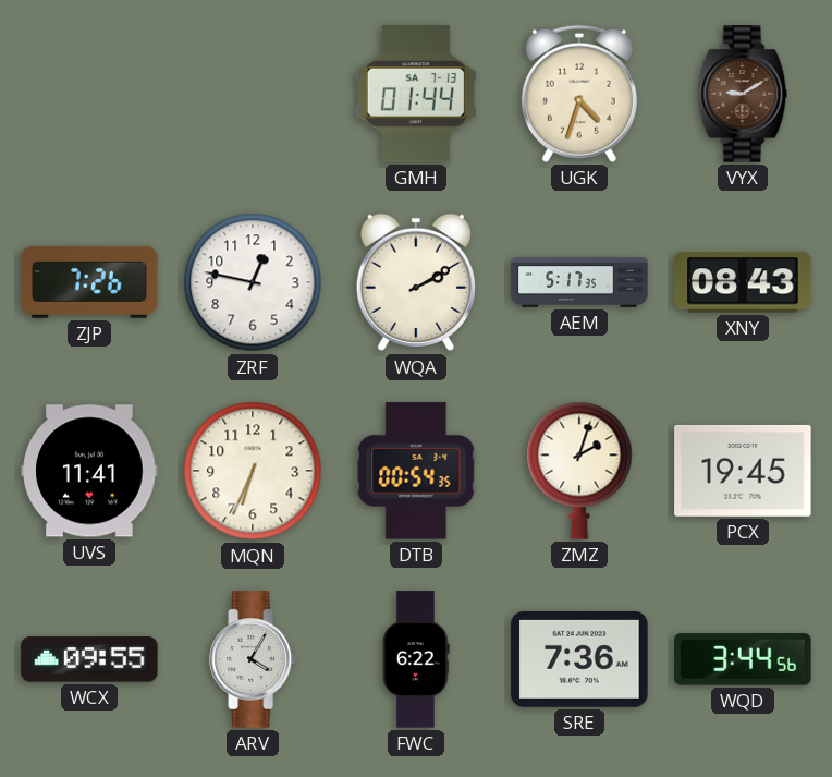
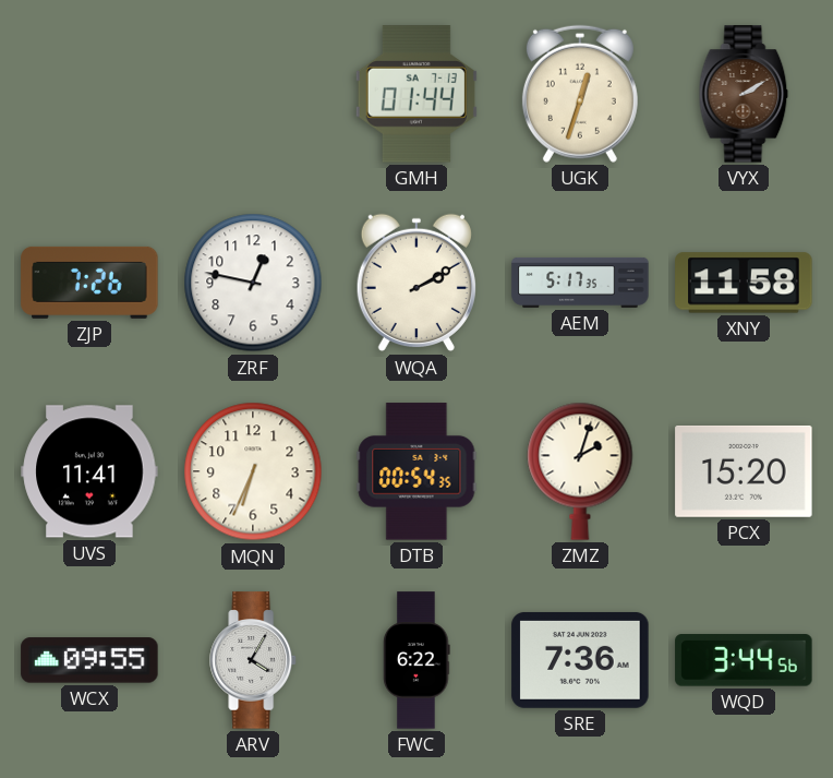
UGK: 4:33 -> 12:33 (580, 94)
VYX: 9:10 -> 2:10 (744, 94)
XNY: 08:43 -> 11:58 (744, 283)
PCX: 19:45 -> 15:20 (744, 471)
